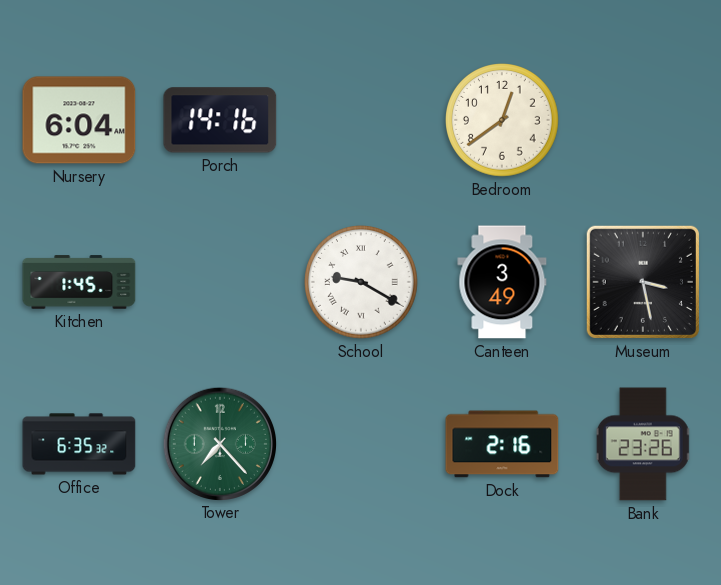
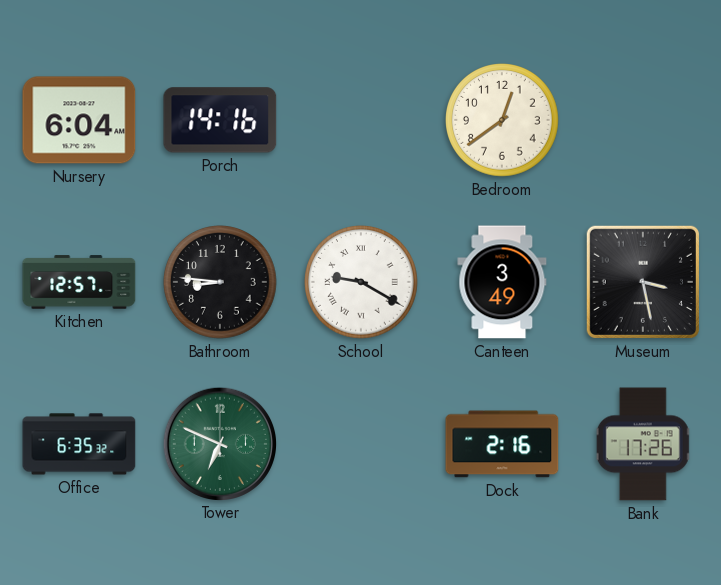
Kitchen: 1:45 -> 12:57 (79, 282)
Bathroom: none -> 8:46 (221, 283)
Tower: 7:23 -> 6:49 (219, 443)
Bank: 23:26 -> 17:26 (643, 444)
